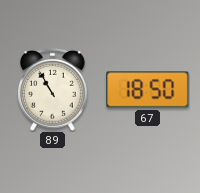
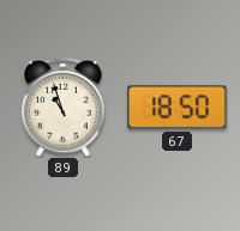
89: 10:55 -> 10:57 (64, 108)
